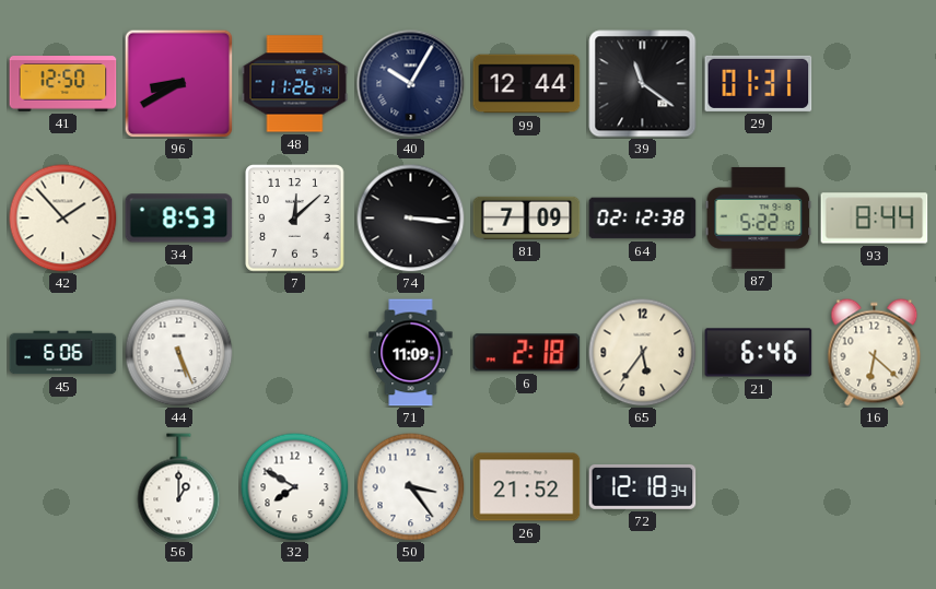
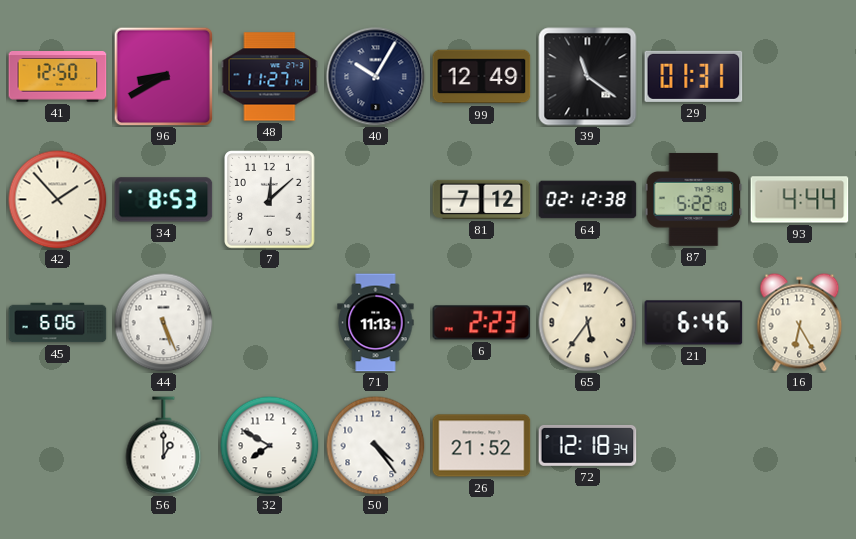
48: 11:26 -> 11:27 (270, 77)
99: 12:44 -> 12:49 (482, 77)
74: 3:16 -> none (411, 219)
81: 7:09 -> 7:12 (482, 199)
93: 8:44 -> 4:44 (800, 200)
71: 11:09 -> 11:13 (376, 323)
6: 2:18 -> 2:23 (482, 323)
16: 6:22 -> 6:25 (800, 323)
50: 3:24 -> 4:24 (376, 446)
